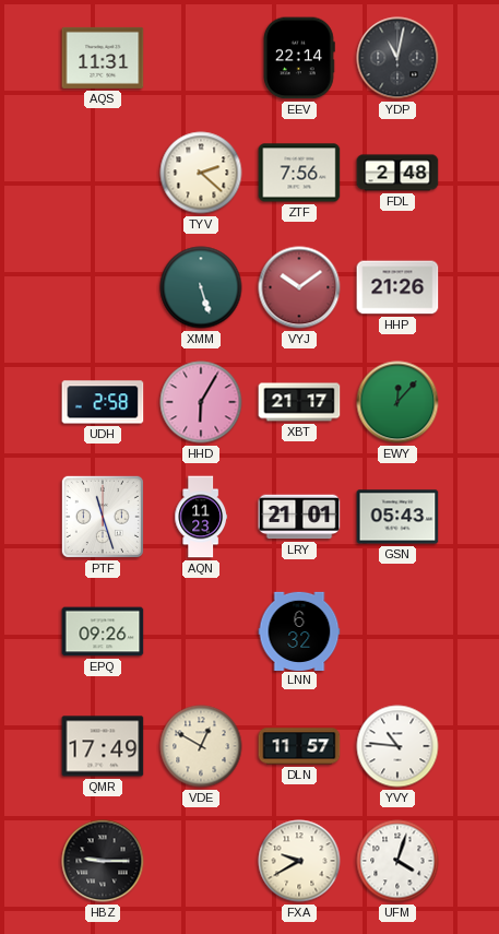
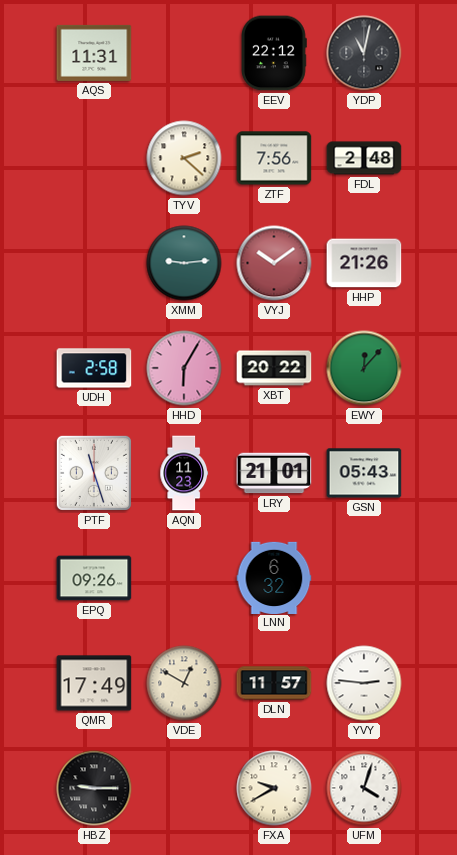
EEV: 22:14 -> 22:12 (275, 53)
XMM: 5:27 -> 9:14 (184, 263)
XBT: 21:17 -> 20:22 (274, 368)
YVY: 10:46 -> 2:46 (364, 683)
